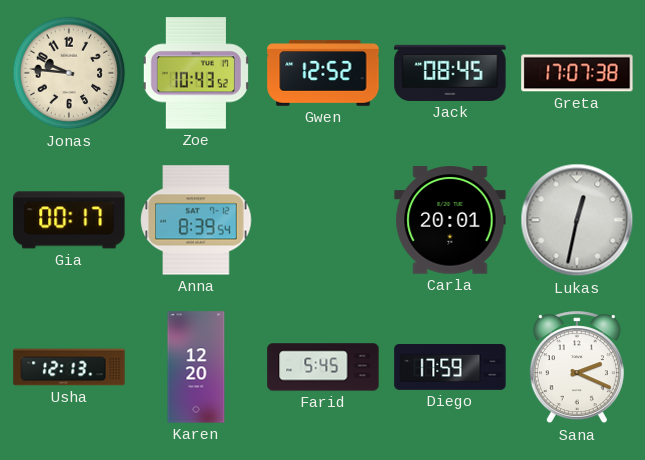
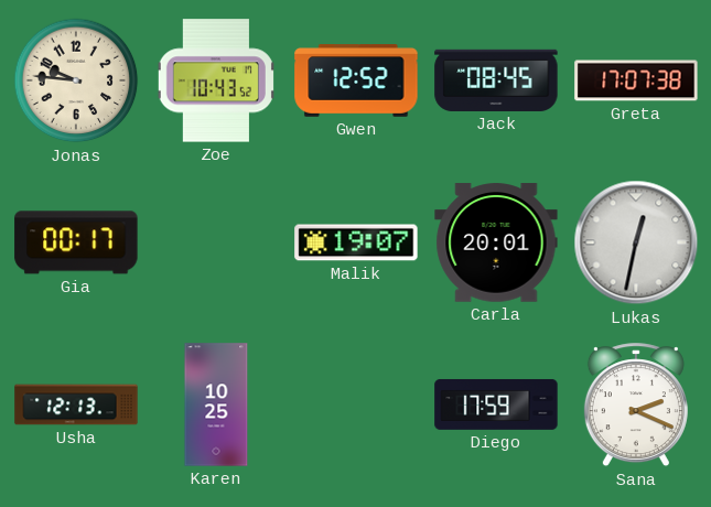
Anna: 8:39 -> none (196, 220)
Malik: none -> 19:07 (356, 242)
Karen: 12:20 -> 10:25 (216, 404)
Farid: 5:45 -> none (323, 367)
